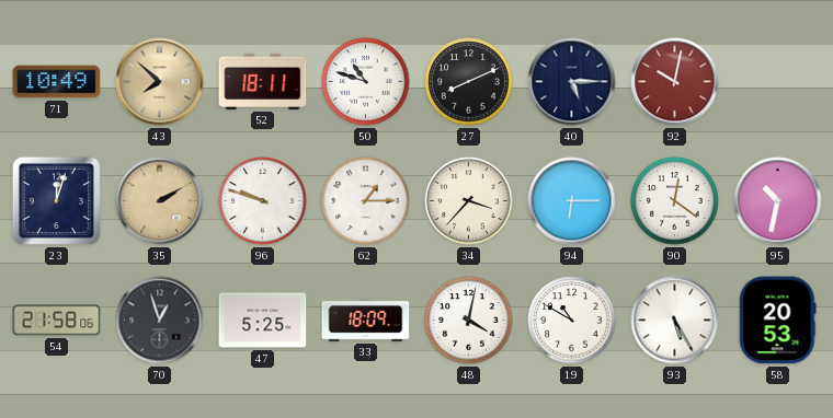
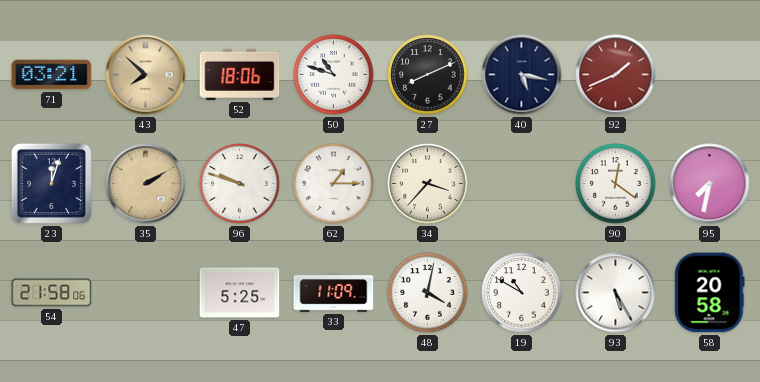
71: 10:49 -> 03:21 (52, 75)
52: 18:11 -> 18:06 (240, 74)
40: 5:15 -> 5:17 (522, 75)
92: 10:02 -> 1:41 (616, 75)
94: 6:15 -> none (572, 201)
95: 10:32 -> 7:32 (710, 184)
70: 12:57 -> none (160, 321)
33: 18:09 -> 11:09 (334, 293)
58: 20:53 -> 20:58 (710, 293)
